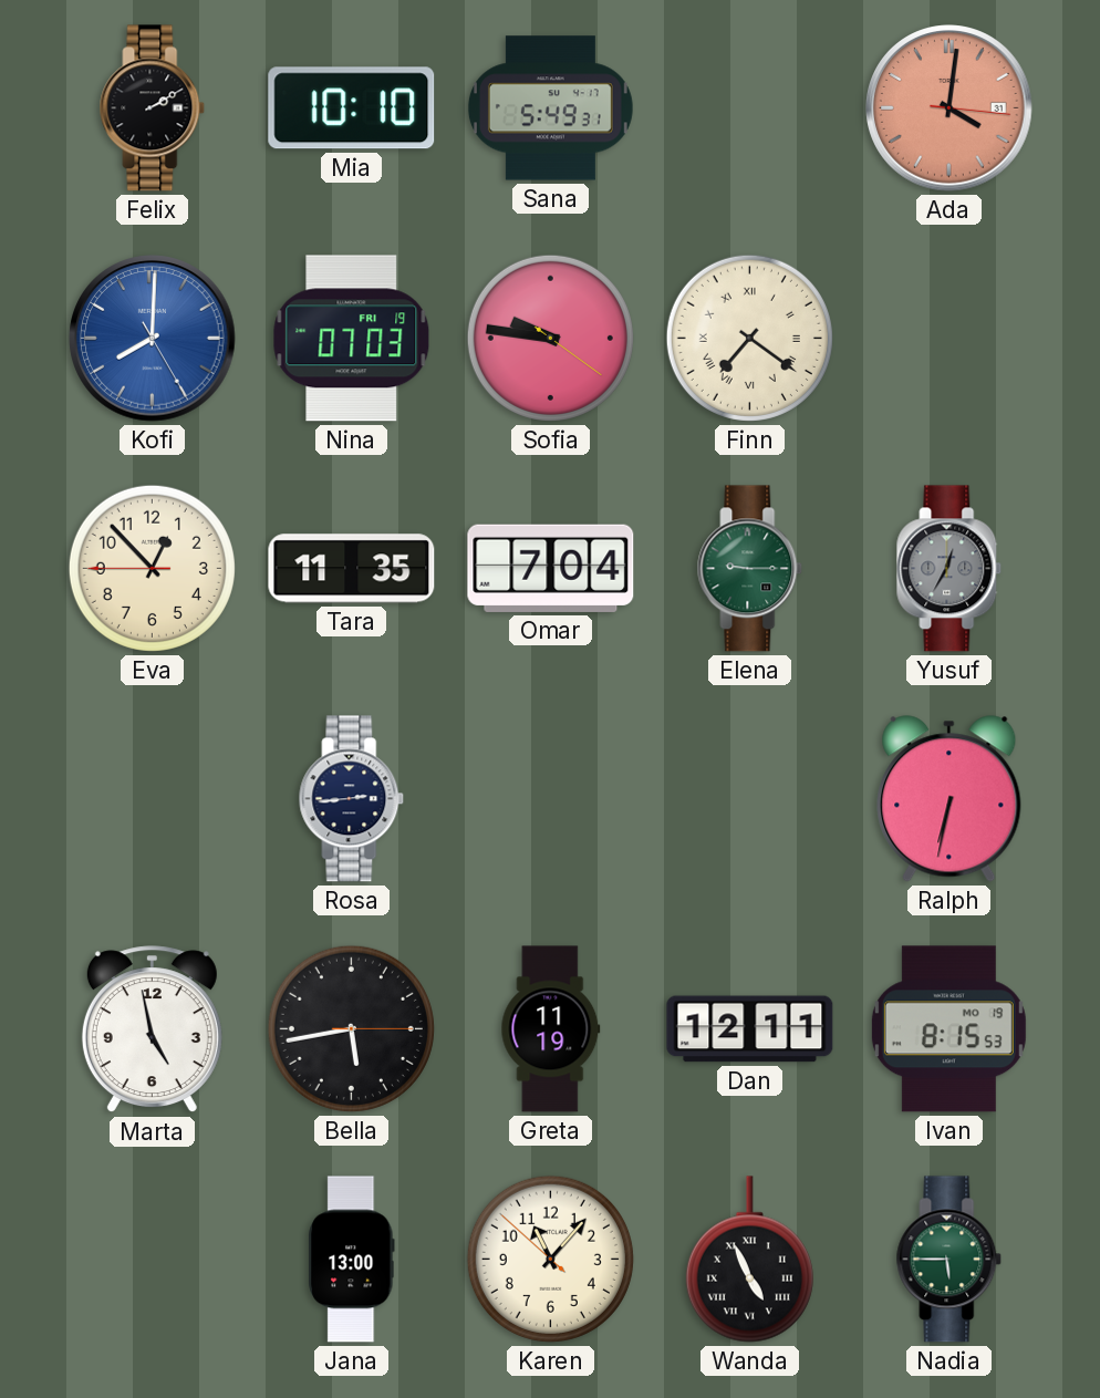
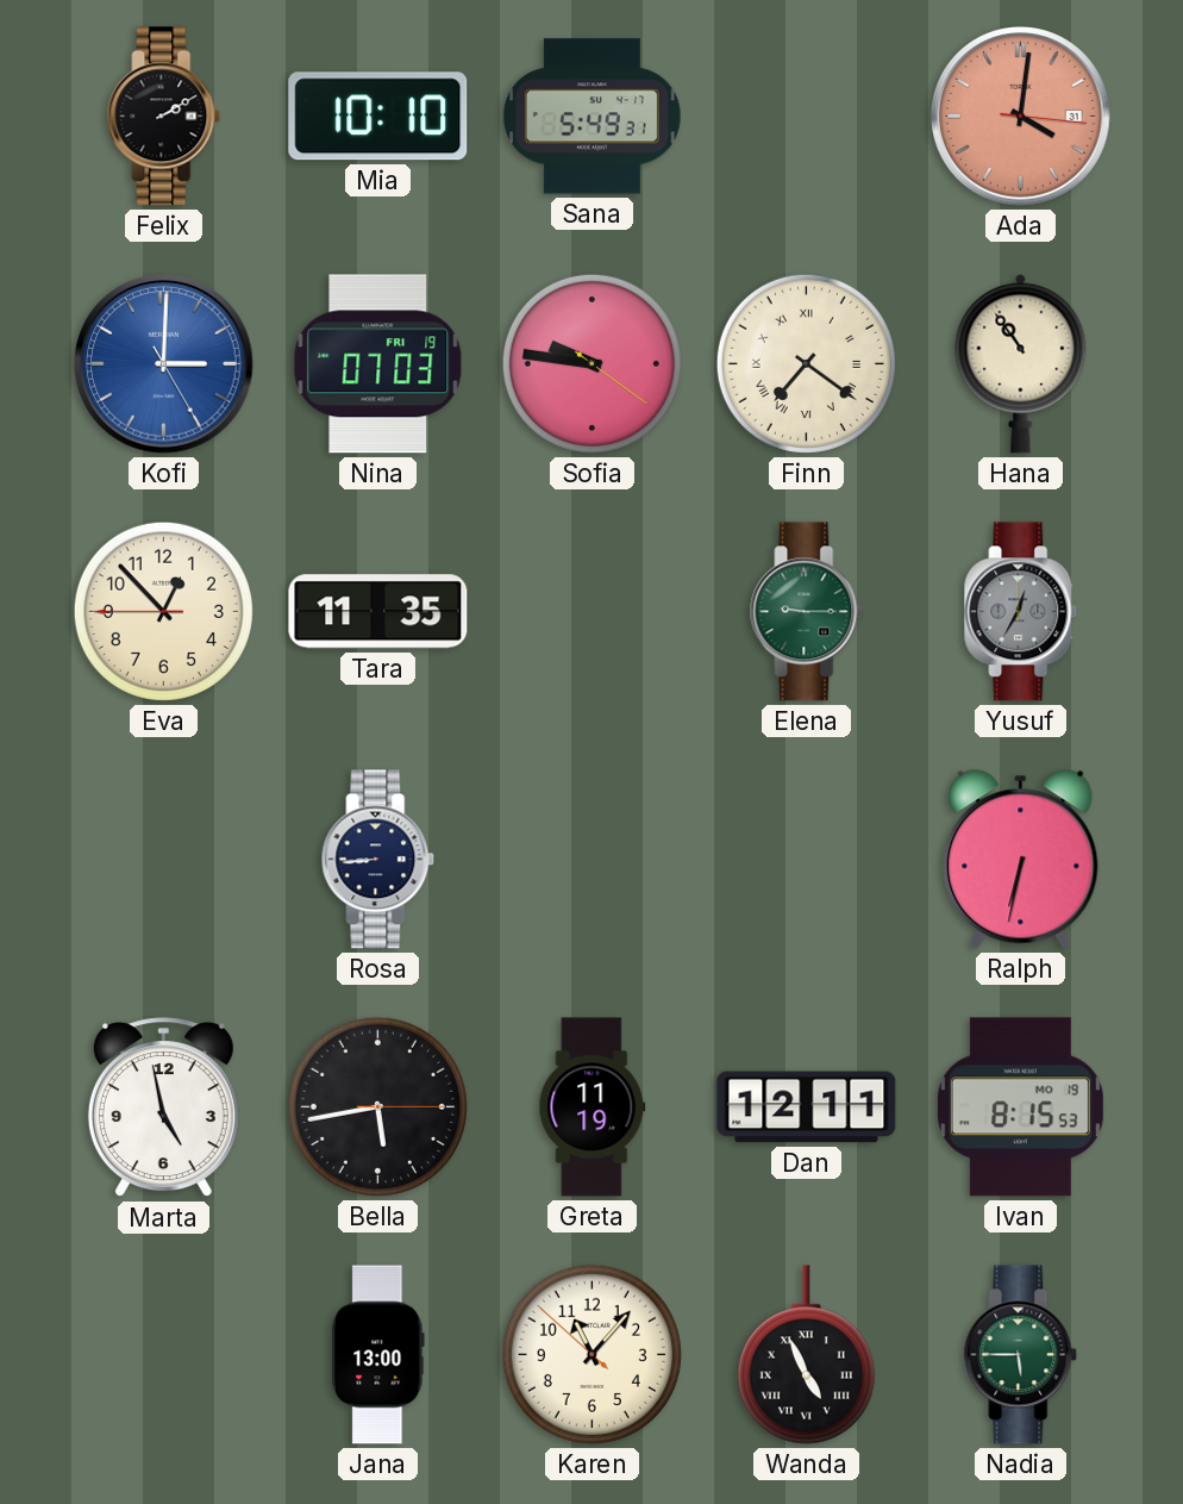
Kofi: 8:00 -> 3:00 (164, 364)
Hana: none -> 10:54 (1021, 363)
Omar: 7:04 -> none (551, 568)
Rosa: 2:44 -> 8:44 (378, 860)
